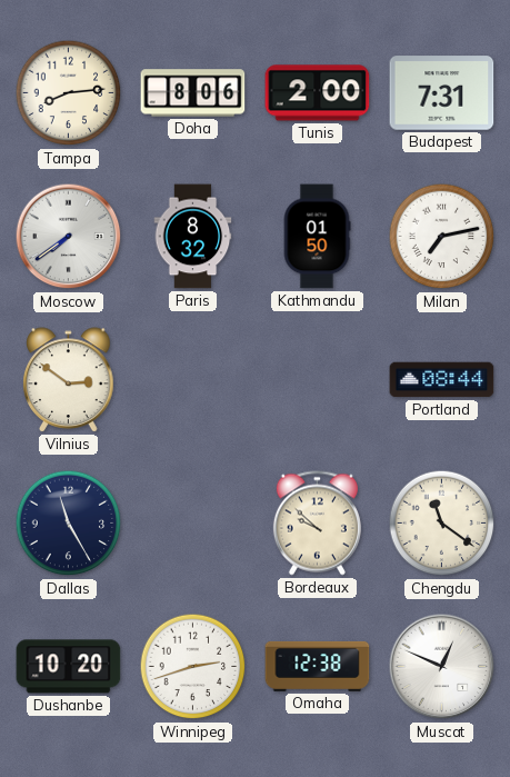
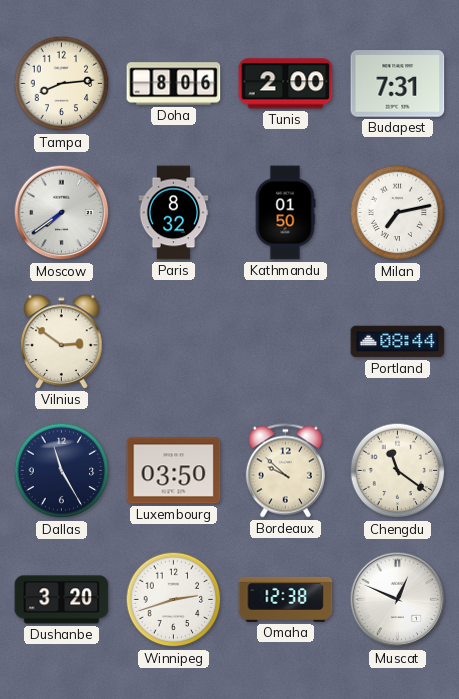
Luxembourg: none -> 03:50 (174, 471)
Dushanbe: 10:20 -> 3:20 (62, 600)
